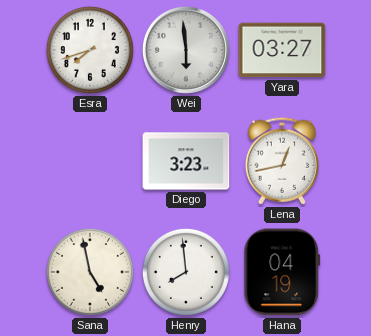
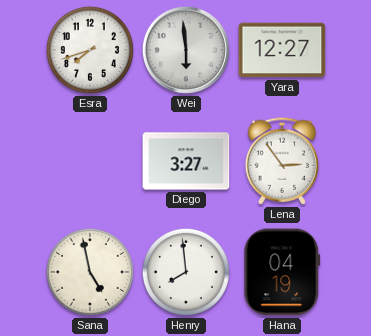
Yara: 03:27 -> 12:27 (282, 50)
Diego: 3:23 -> 3:27 (186, 161)
Lena: 12:43 -> 2:54 (281, 161)
